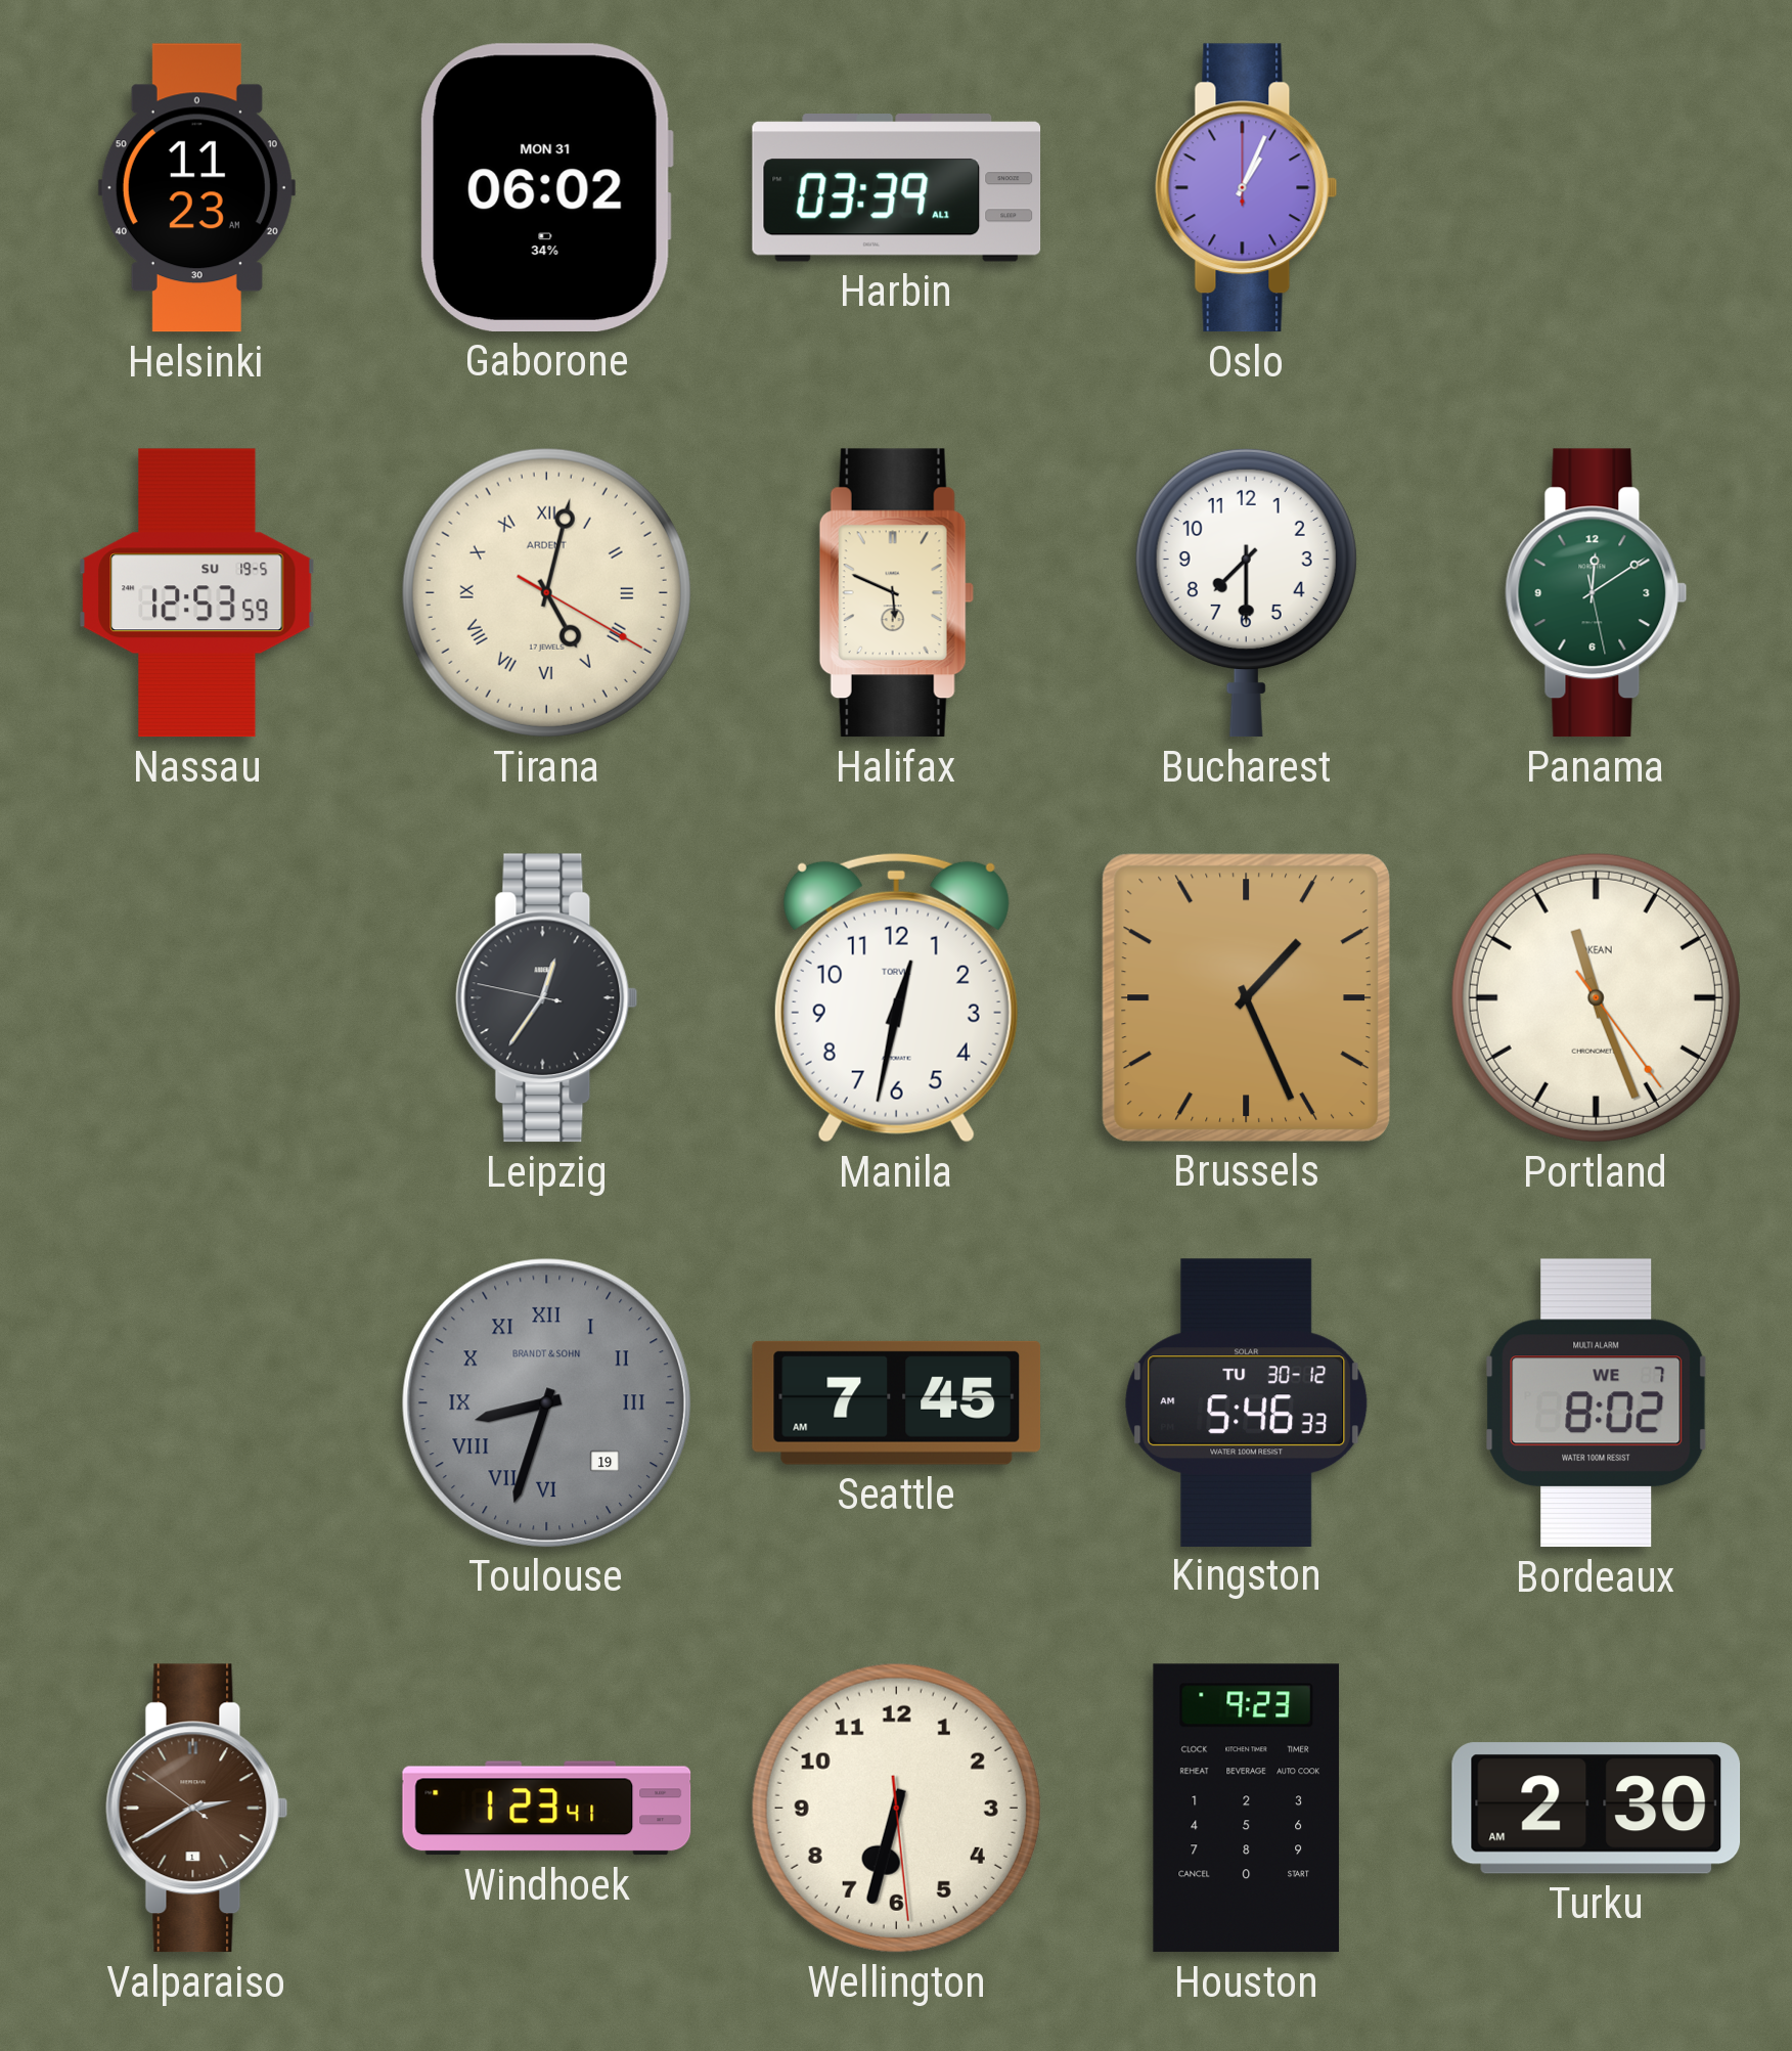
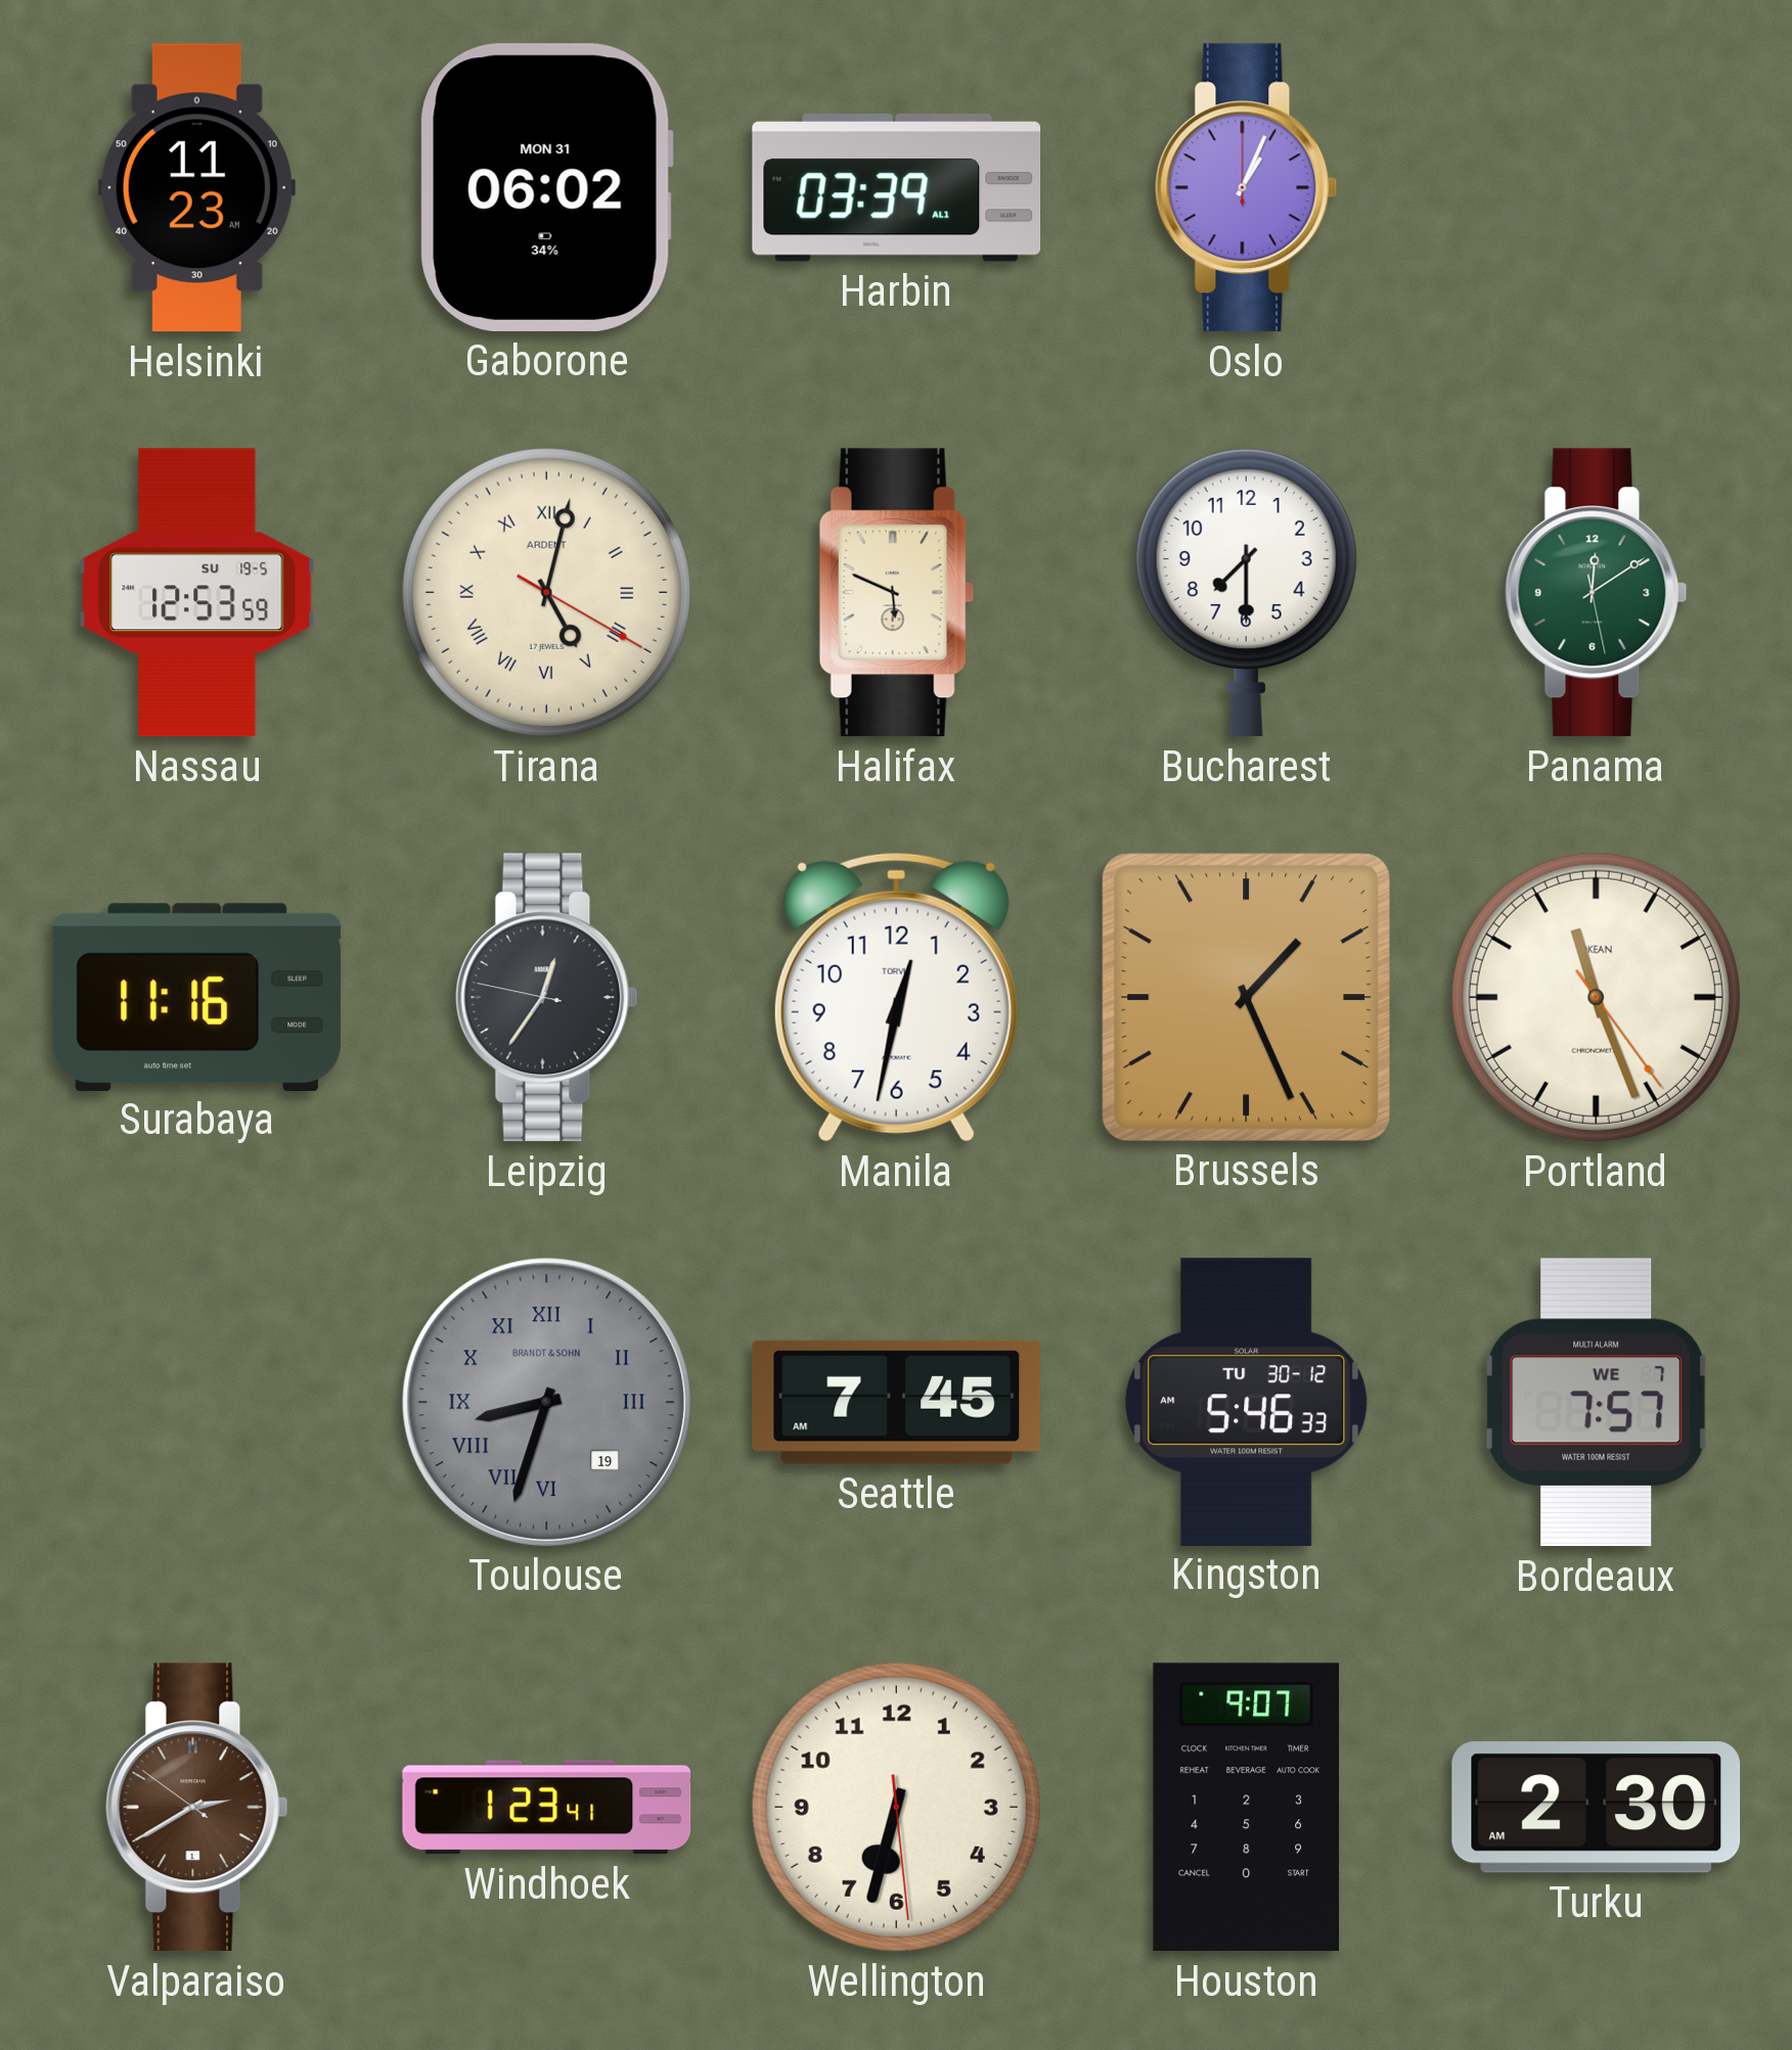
Surabaya: none -> 11:16 (197, 997)
Bordeaux: 8:02 -> 7:57 (1597, 1403)
Houston: 9:23 -> 9:07 (1247, 1808)
